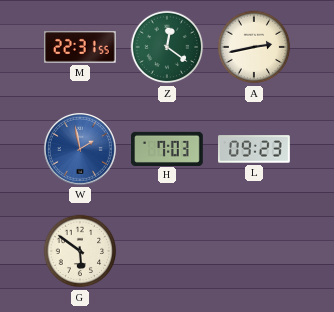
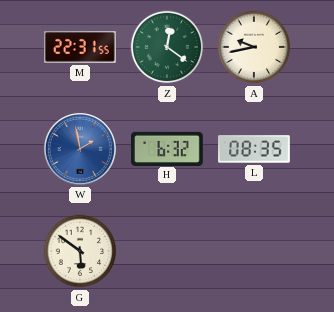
A: 2:43 -> 9:43 (254, 47)
H: 7:03 -> 6:32 (168, 148)
L: 09:23 -> 08:35 (255, 149)
